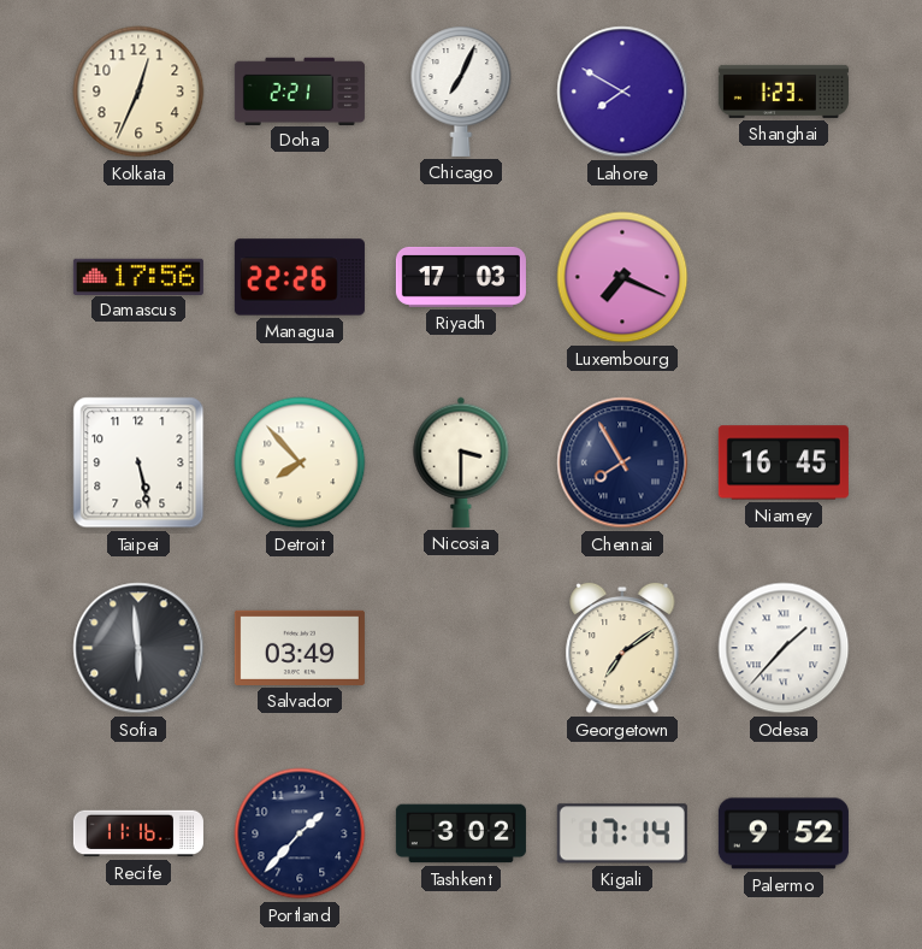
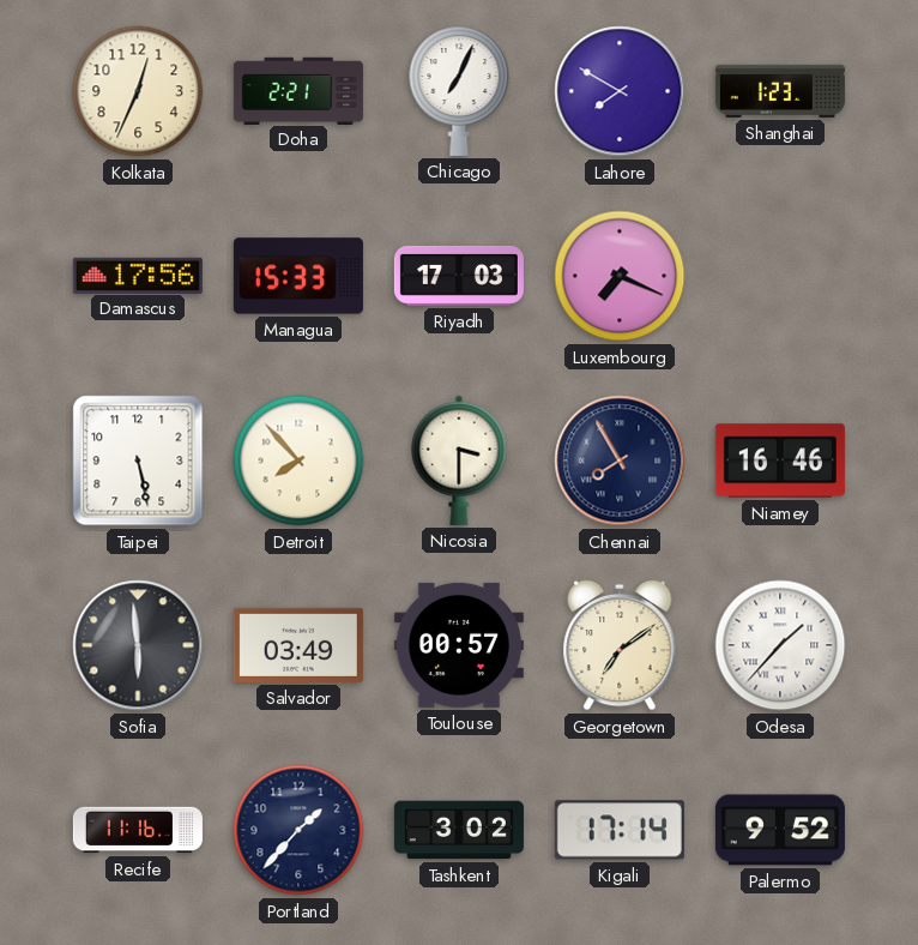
Managua: 22:26 -> 15:33 (298, 276)
Niamey: 16:45 -> 16:46 (780, 461)
Toulouse: none -> 00:57 (459, 645)
